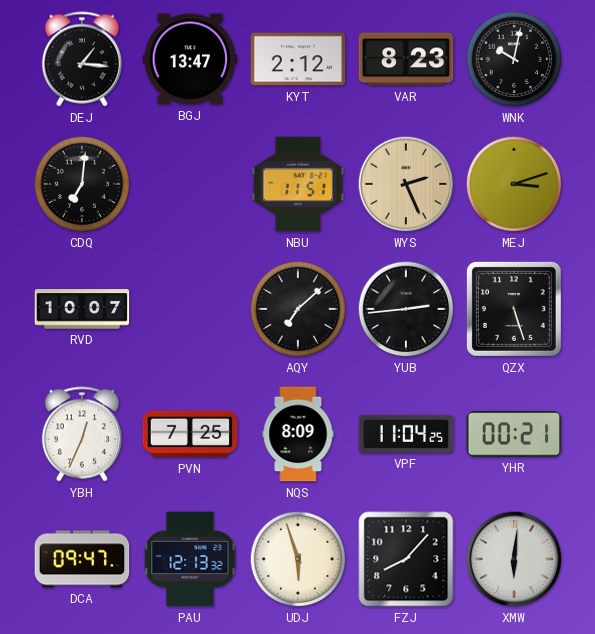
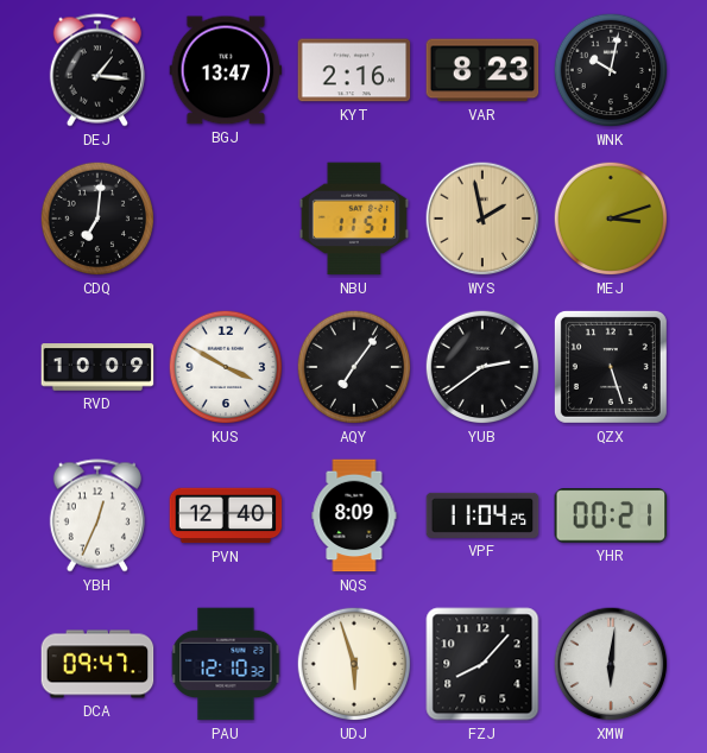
KYT: 2:12 -> 2:16 (354, 70)
WYS: 2:26 -> 1:58 (482, 219)
RVD: 10:07 -> 10:09 (97, 367)
KUS: none -> 3:50 (226, 367)
AQY: 7:08 -> 7:06 (354, 367)
YUB: 2:44 -> 2:39 (482, 367)
PVN: 7:25 -> 12:40 (226, 515)
PAU: 12:13 -> 12:10 (226, 664)
